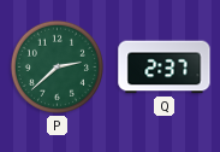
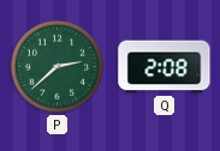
Q: 2:37 -> 2:08 (165, 67)
